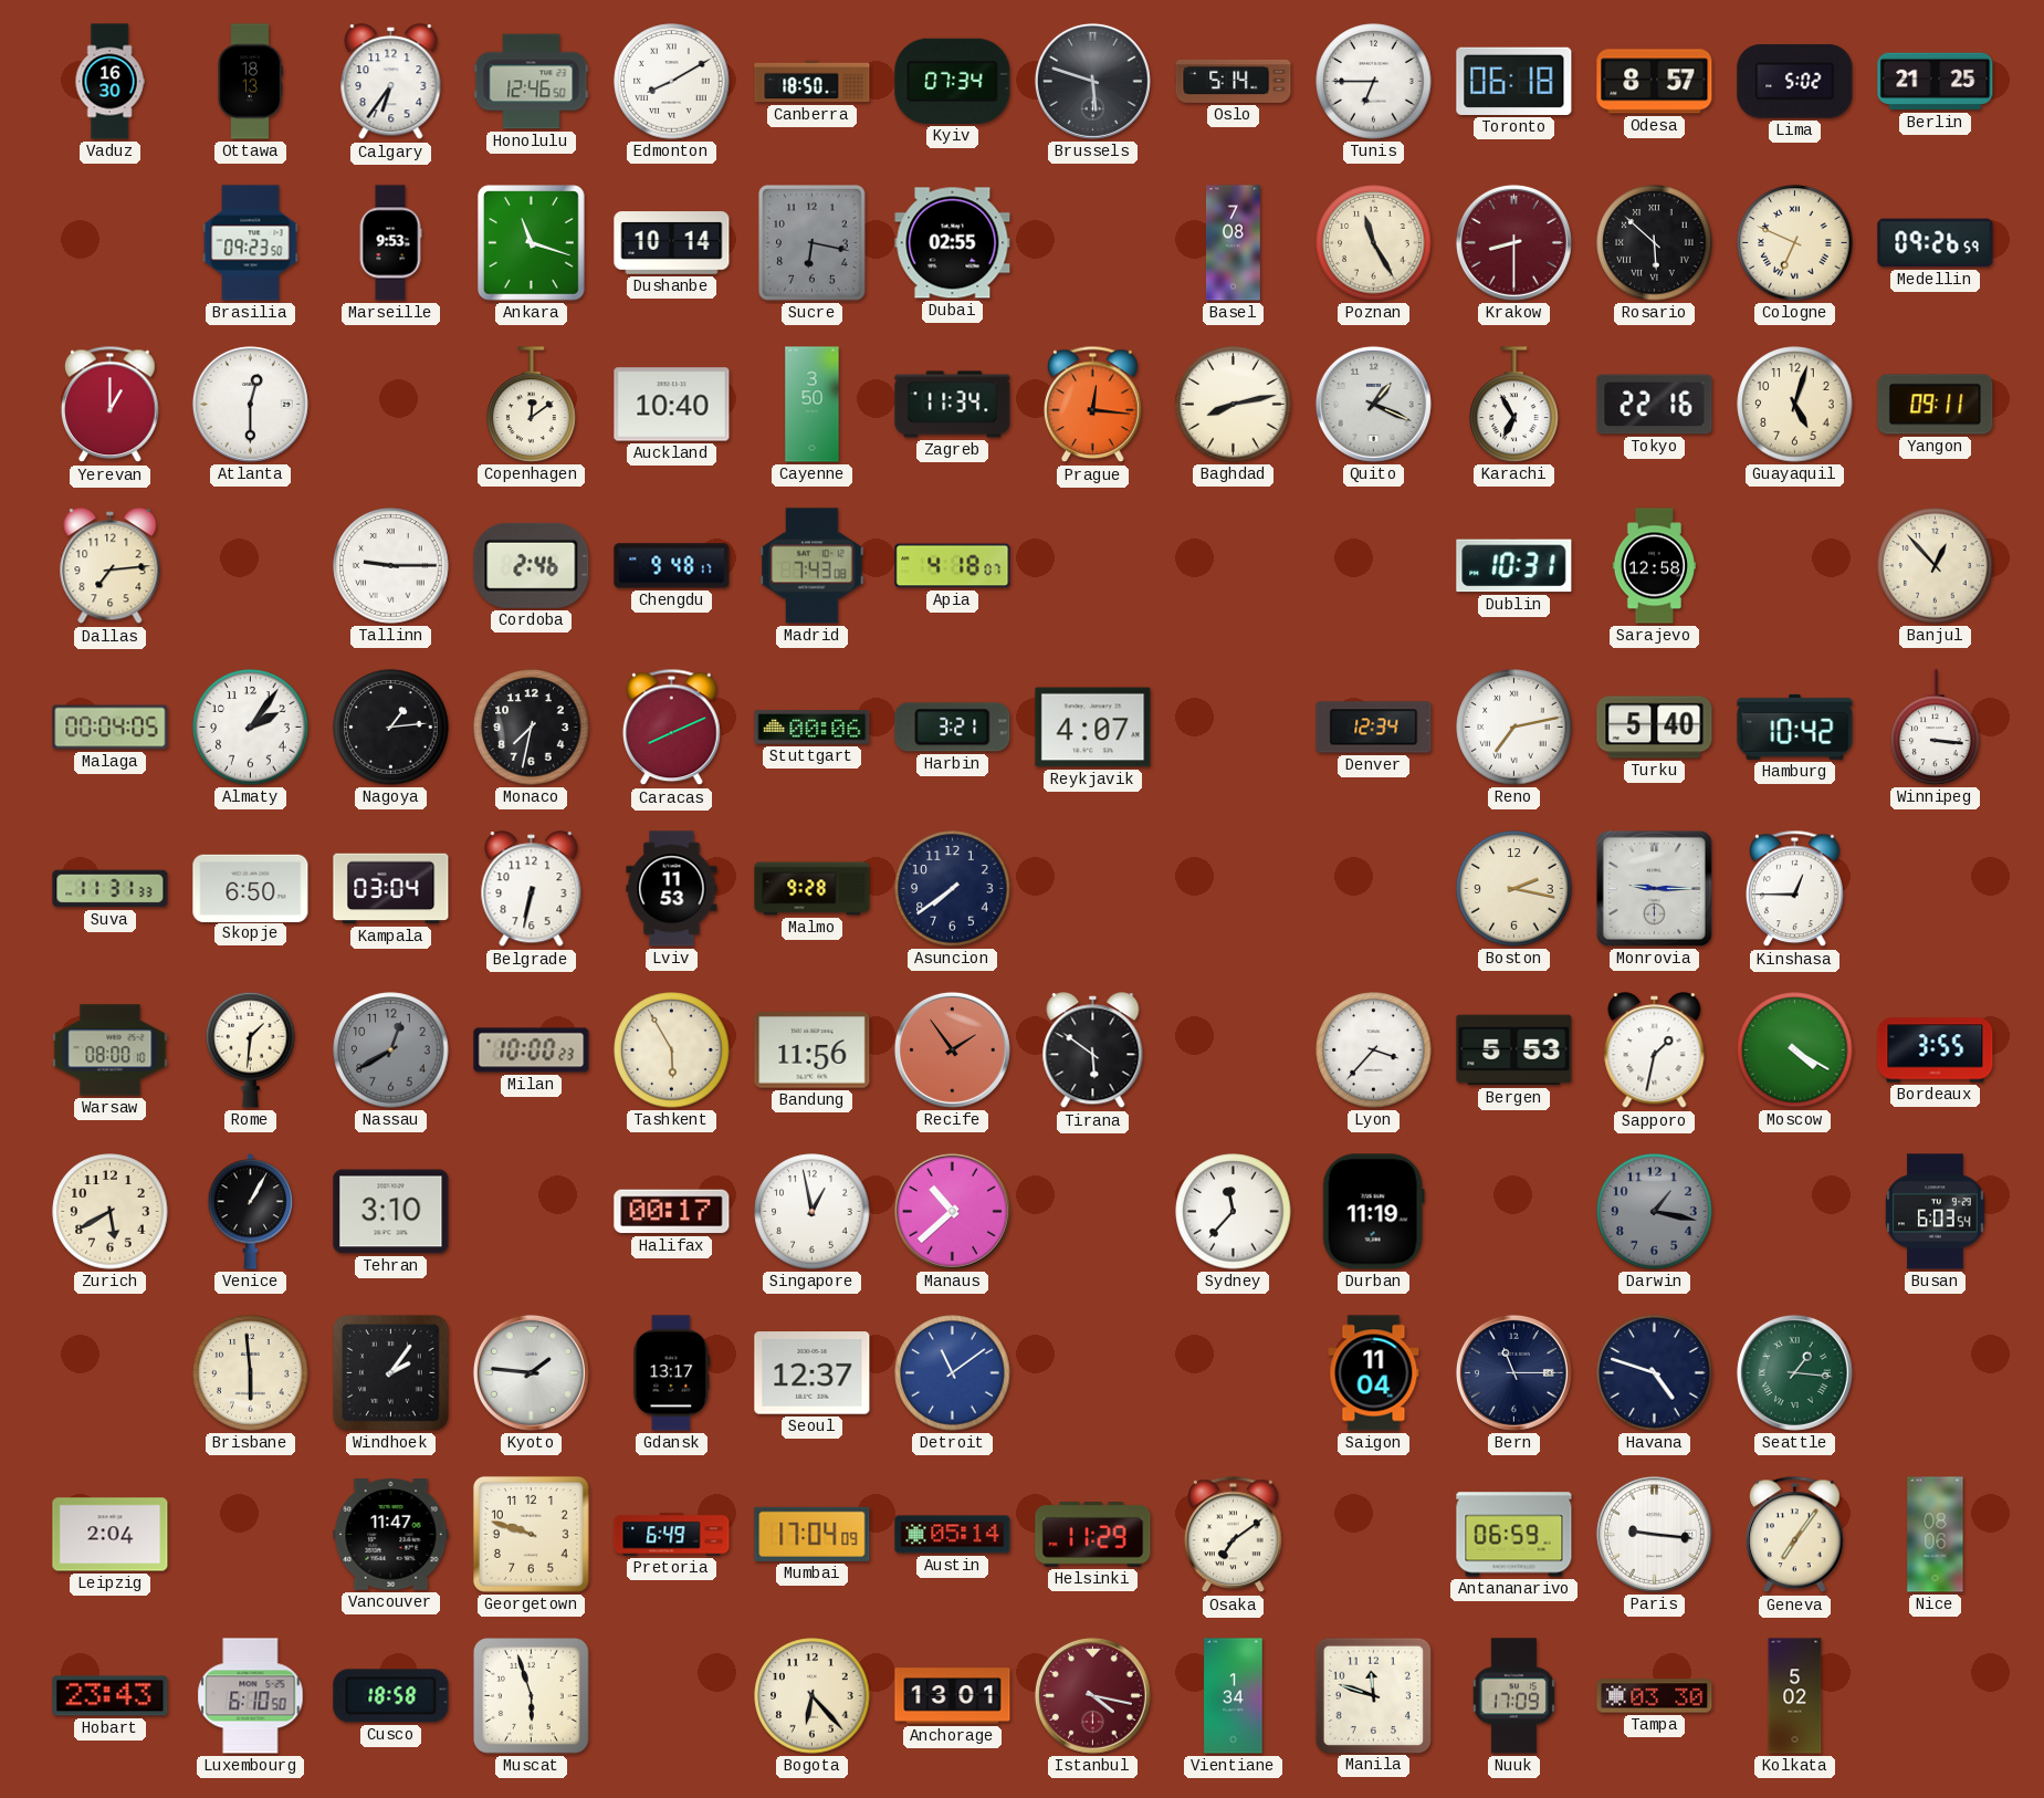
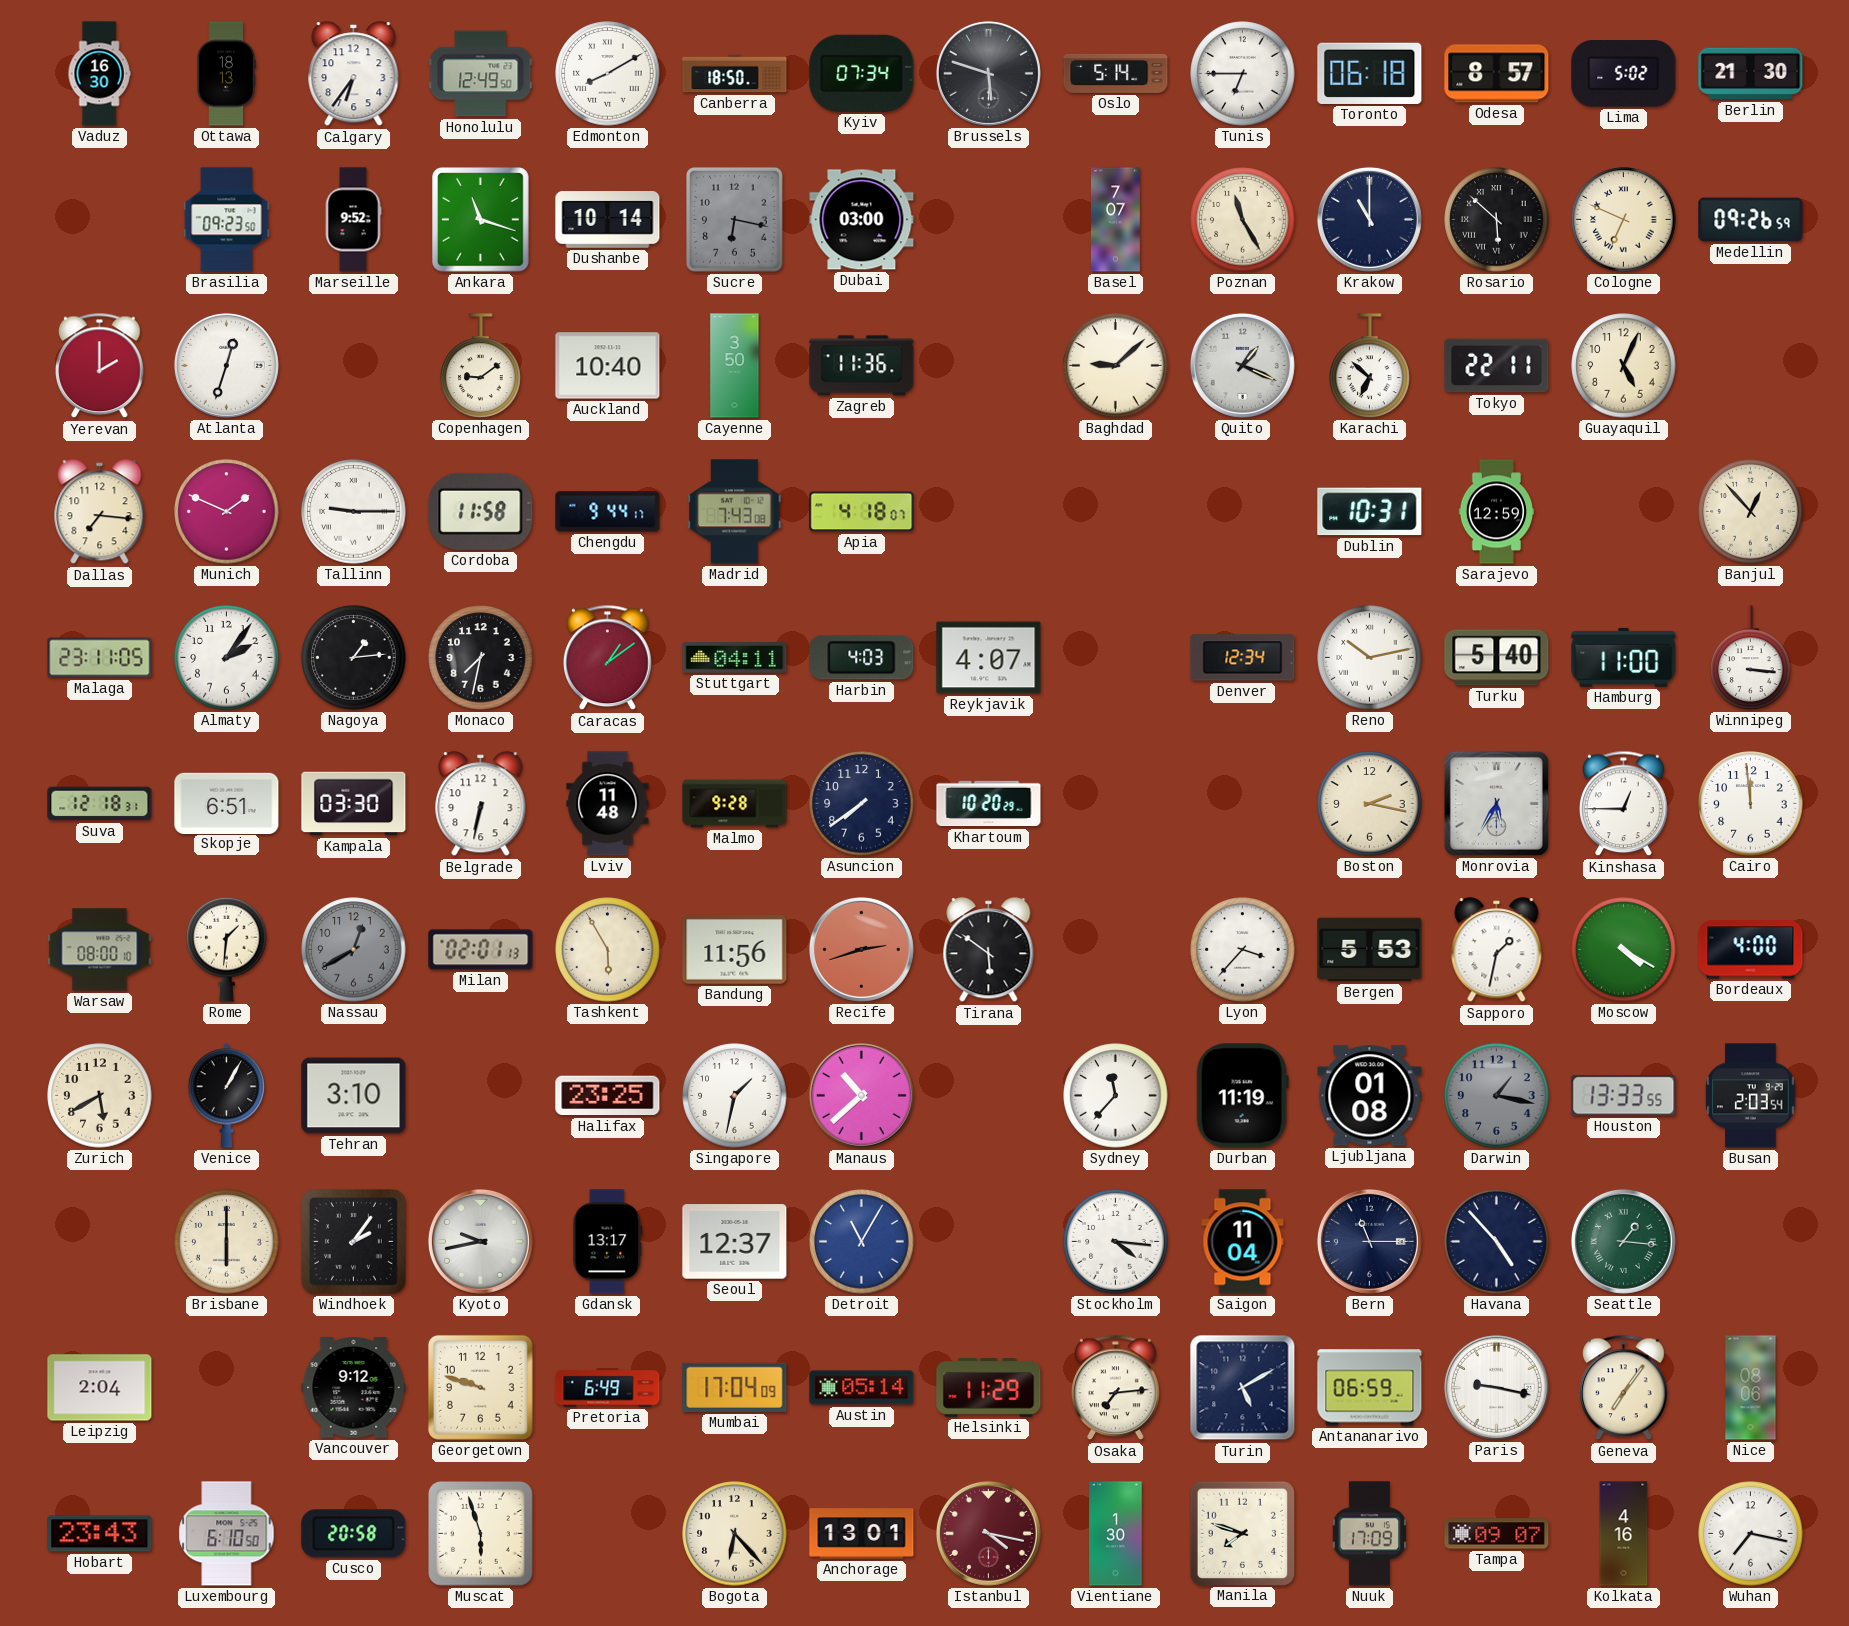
Honolulu: 12:46 -> 12:49 (481, 74)
Berlin: 21:25 -> 21:30 (1751, 74)
Marseille: 9:53 -> 9:52 (353, 220)
Dubai: 02:55 -> 03:00 (862, 220)
Basel: 7:08 -> 7:07 (1116, 220)
Krakow: 8:30 -> 11:00 (1369, 219)
Krakow dial: burgundy -> navy (1369, 219)
Yerevan: 1:00 -> 2:00 (100, 366)
Atlanta: 12:30 -> 12:33 (226, 365)
Copenhagen: 12:09 -> 9:09 (481, 366)
Zagreb: 11:34 -> 11:36 (862, 366)
Prague: 12:16 -> none (1093, 405)
Baghdad: 8:13 -> 9:08 (1116, 366)
Karachi: 6:55 -> 6:52 (1370, 366)
Tokyo: 22:16 -> 22:11 (1497, 366)
Guayaquil: 5:03 -> 5:04 (1624, 366)
Yangon: 09:11 -> none (1936, 405)
Dallas: 7:14 -> 7:16 (100, 512)
Munich: none -> 1:49 (227, 512)
Cordoba: 2:46 -> 11:58 (481, 511)
Chengdu: 9:48 -> 9:44 (608, 512)
Sarajevo: 12:58 -> 12:59 (1496, 512)
Malaga: 00:04 -> 23:11 (100, 658)
Caracas: 8:11 -> 1:09 (608, 658)
Stuttgart: 00:06 -> 04:11 (735, 658)
Harbin: 3:21 -> 4:03 (862, 658)
Reno: 7:13 -> 10:13 (1370, 658)
Hamburg: 10:42 -> 11:00 (1624, 657)
Suva: 11:31 -> 12:18 (100, 804)
Skopje: 6:50 -> 6:51 (227, 803)
Kampala: 03:04 -> 03:30 (354, 804)
Lviv: 11:53 -> 11:48 (608, 804)
Khartoum: none -> 10:20 (989, 804)
Monrovia: 9:15 -> 5:35 (1496, 803)
Cairo: none -> 11:59 (1751, 804)
Milan: 10:00 -> 02:01 (481, 950)
Recife: 1:54 -> 2:42 (861, 949)
Bordeaux: 3:55 -> 4:00 (1751, 950)
Halifax: 00:17 -> 23:25 (608, 1096)
Singapore: 12:58 -> 1:32 (735, 1096)
Ljubljana: none -> 01:08 (1370, 1096)
Houston: none -> 13:33 (1624, 1096)
Busan: 6:03 -> 2:03 (1751, 1096)
Brisbane: 5:59 -> 6:00 (227, 1242)
Kyoto: 1:46 -> 9:43 (480, 1241)
Detroit: 11:09 -> 11:05 (862, 1242)
Stockholm: none -> 4:16 (1116, 1242)
Havana: 4:48 -> 4:53 (1497, 1242)
Vancouver: 11:47 -> 9:12 (354, 1388)
Osaka: 7:09 -> 7:14 (1116, 1388)
Turin: none -> 5:10 (1243, 1388)
Paris: 9:16 -> 9:17 (1496, 1387)
Cusco: 18:58 -> 20:58 (354, 1534)
Vientiane: 1:34 -> 1:30 (1116, 1534)
Manila: 11:48 -> 7:48 (1242, 1533)
Tampa: 03:30 -> 09:07 (1497, 1534)
Kolkata: 5:02 -> 4:16 (1624, 1534)
Wuhan: none -> 7:17 (1751, 1534)
